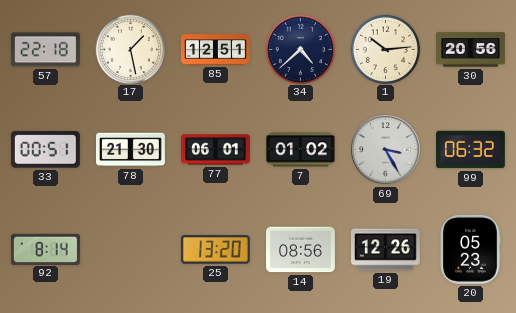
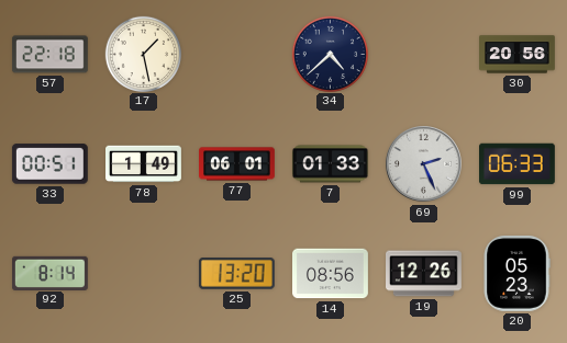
85: 12:51 -> none (216, 50)
1: 10:14 -> none (385, 49)
78: 21:30 -> 1:49 (144, 164)
7: 01:02 -> 01:33 (330, 164)
69: 3:25 -> 2:26 (424, 164)
99: 06:32 -> 06:33 (518, 164)
